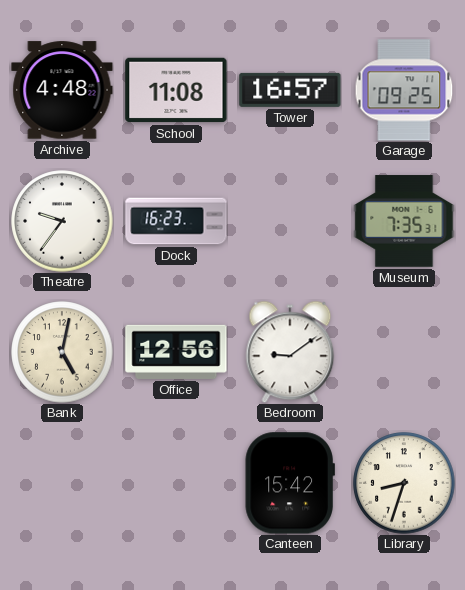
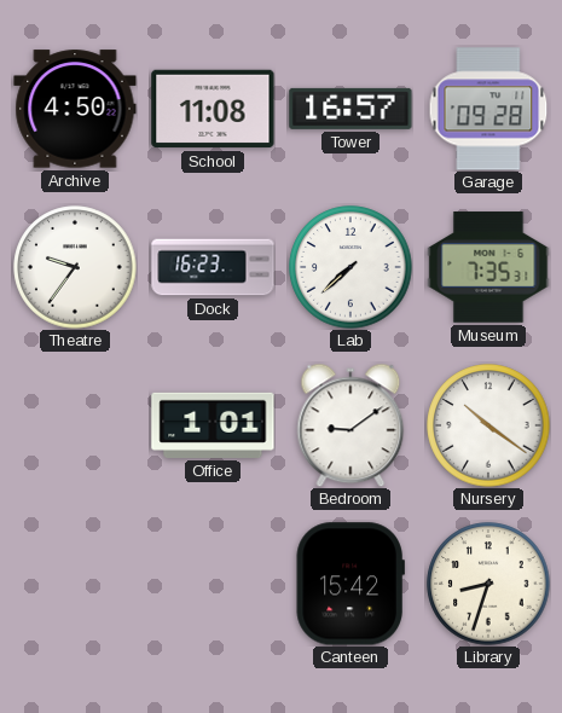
Archive: 4:48 -> 4:50 (75, 109)
Garage: 09:25 -> 09:28 (488, 109)
Lab: none -> 7:38 (350, 267)
Bank: 5:02 -> none (62, 352)
Office: 12:56 -> 1:01 (213, 425)
Nursery: none -> 10:21 (488, 425)
